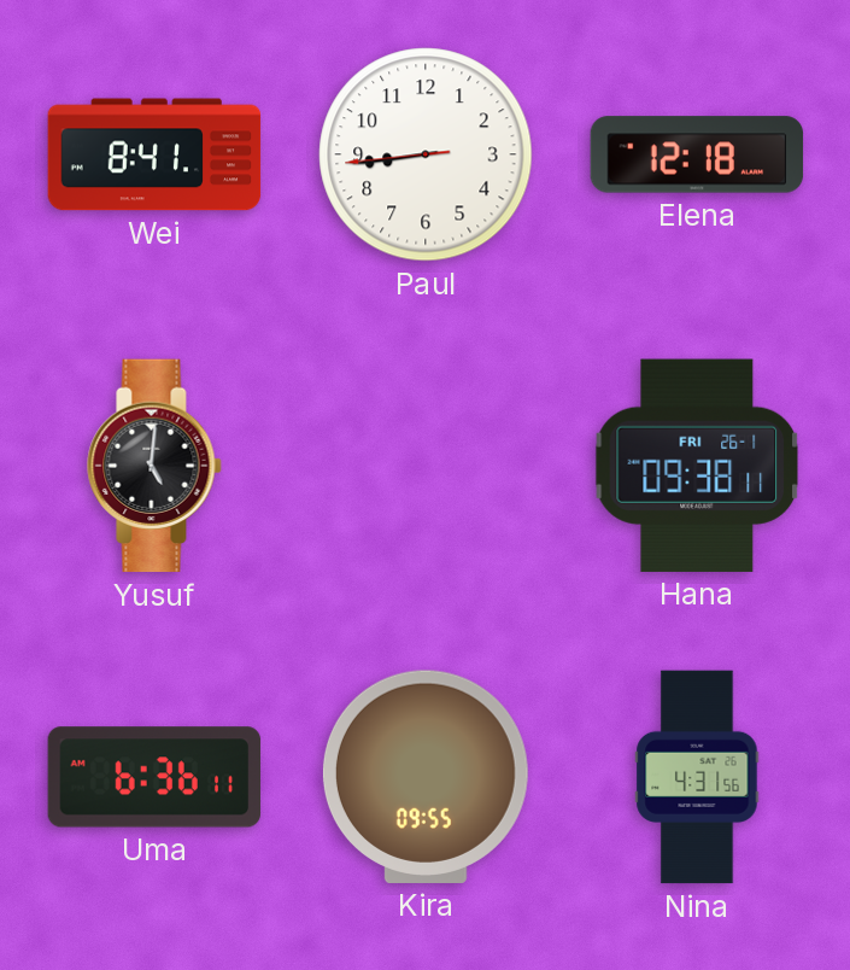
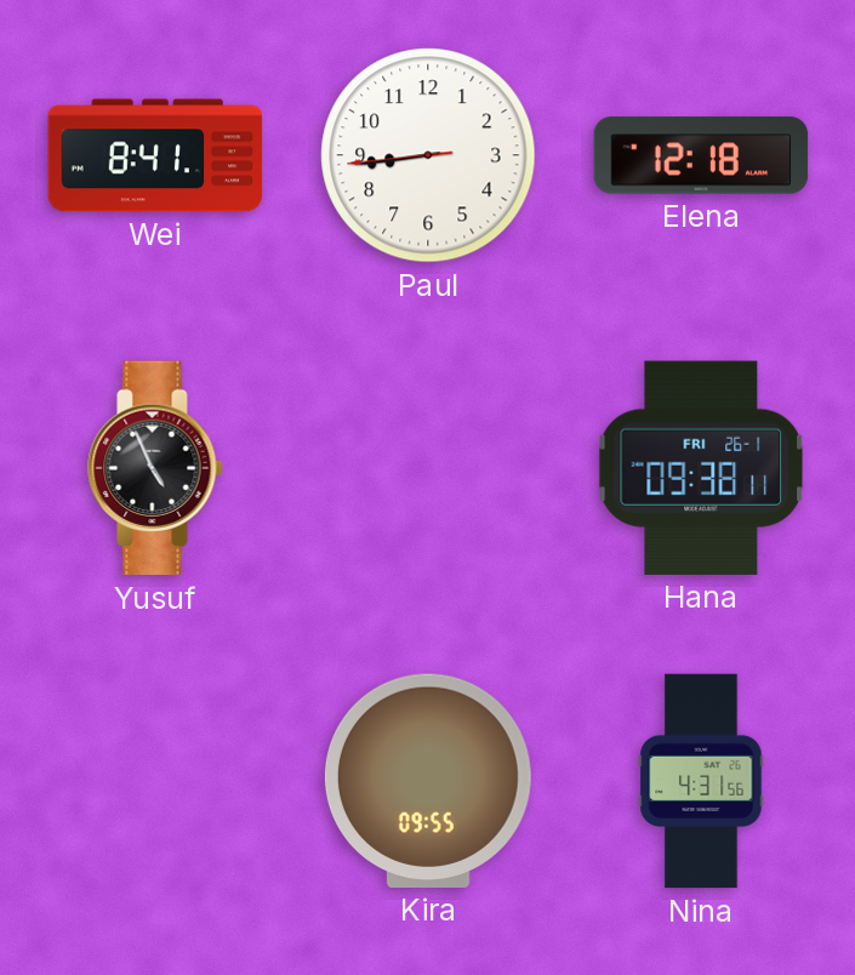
Yusuf: 5:01 -> 4:56 (155, 468)
Uma: 6:36 -> none (154, 777)
